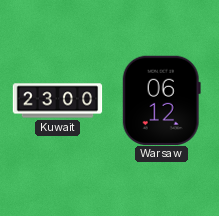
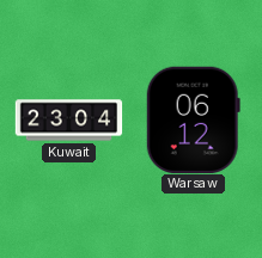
Kuwait: 23:00 -> 23:04 (69, 121)
